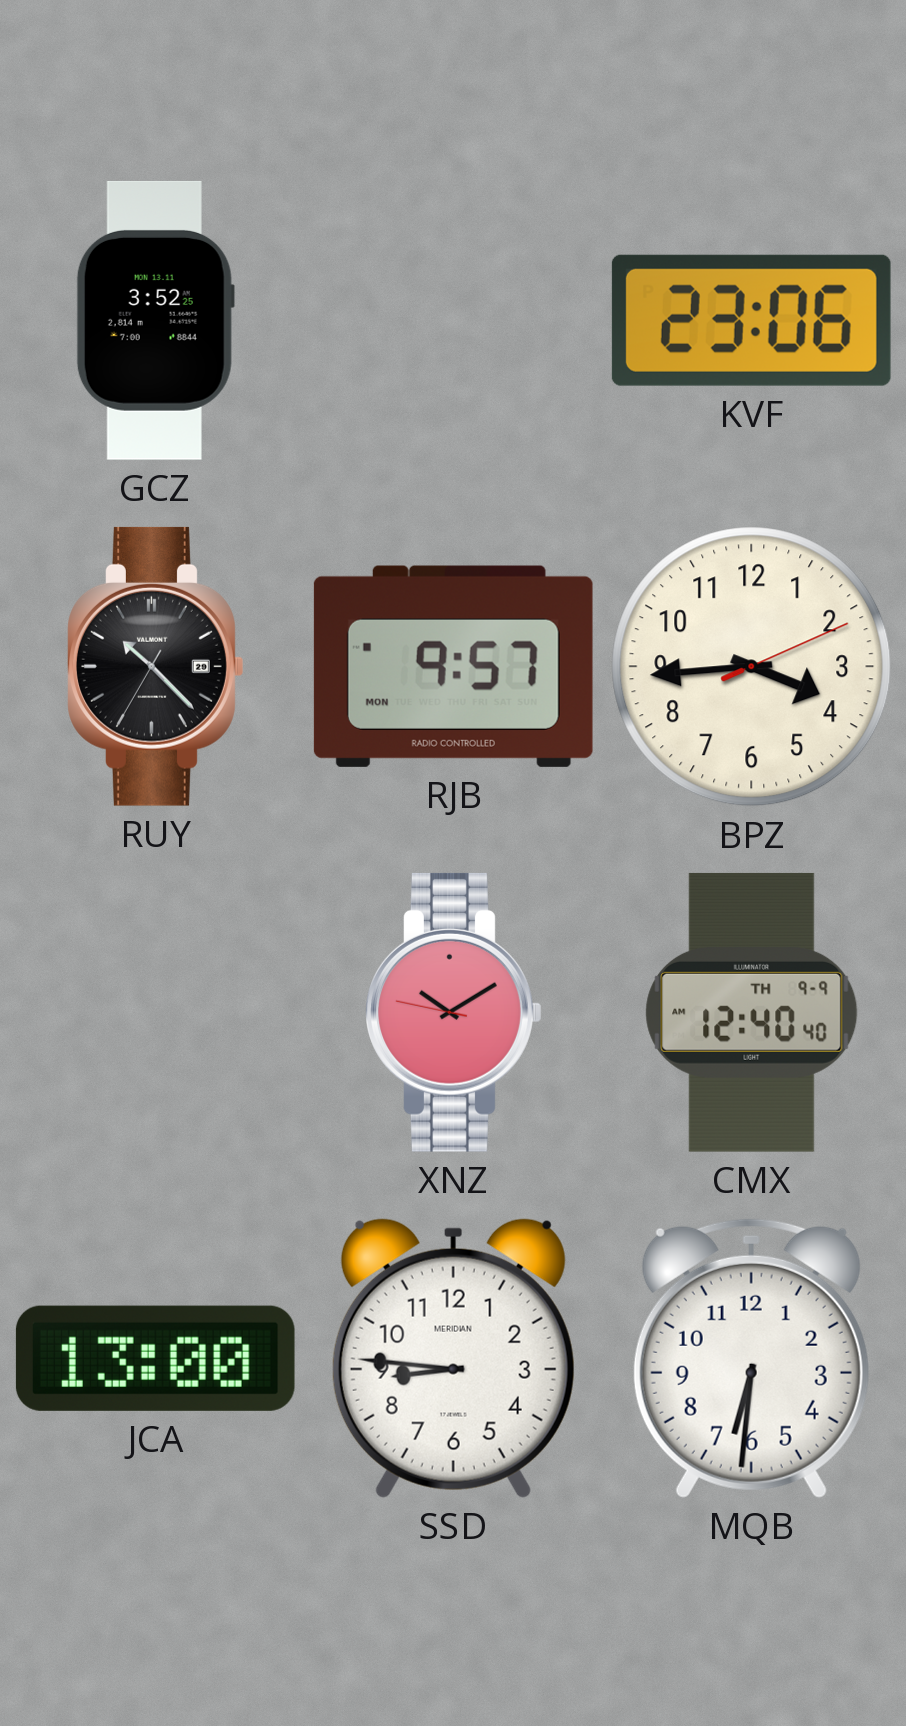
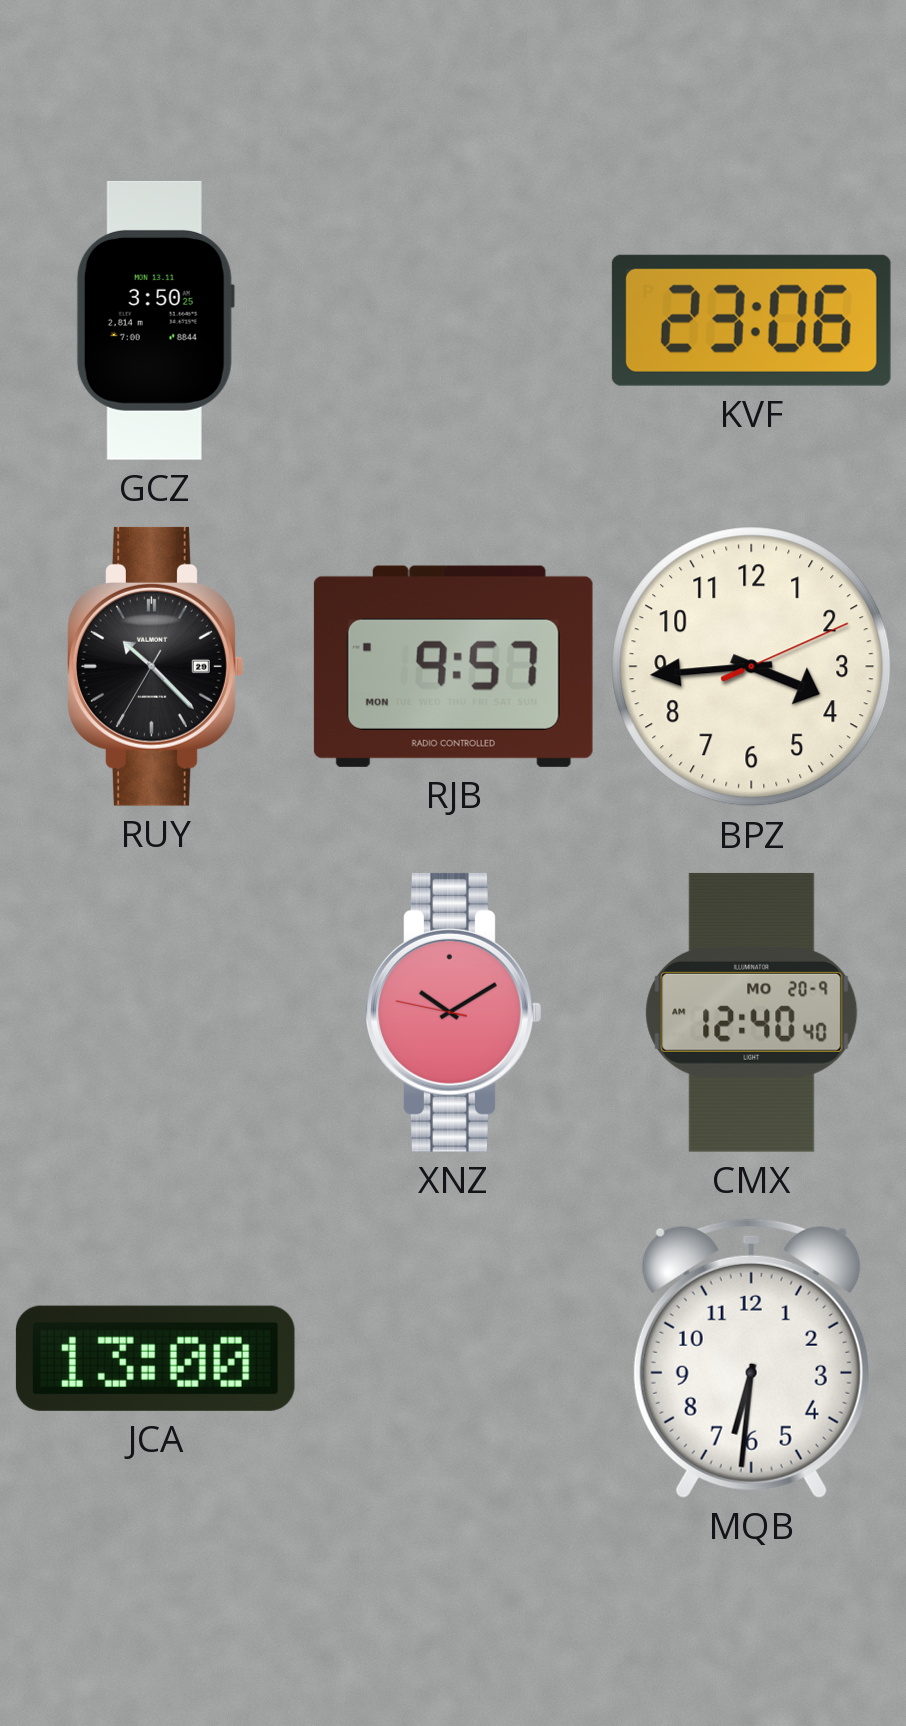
GCZ: 3:52 -> 3:50 (155, 320)
CMX date: TH 9-9 -> MO 20-9 (752, 1012)
SSD: 8:46 -> none (453, 1358)
